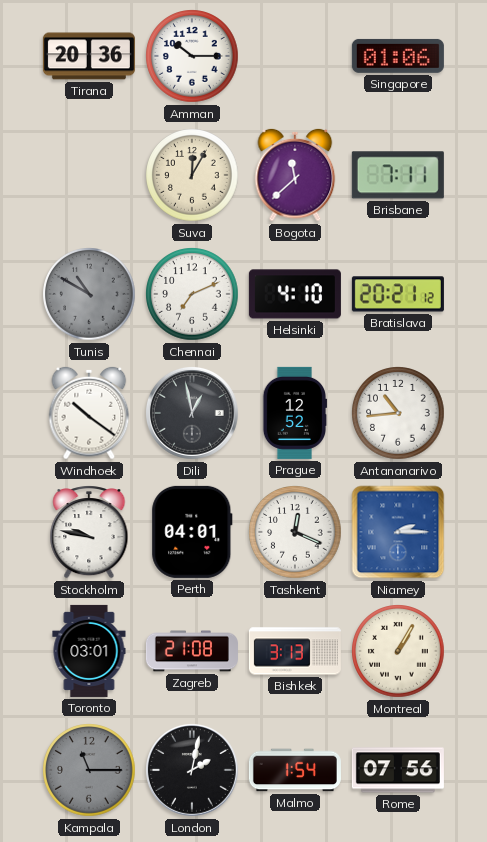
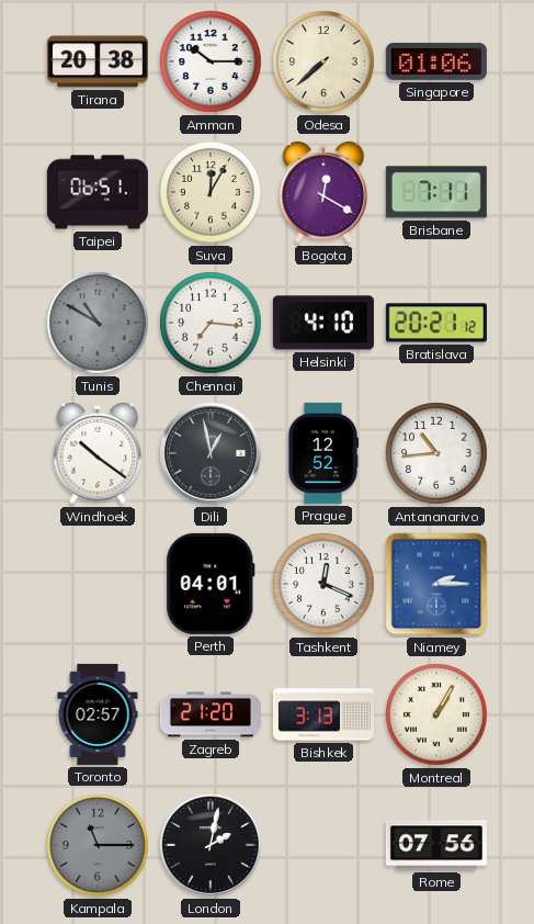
Tirana: 20:36 -> 20:38 (98, 61)
Odesa: none -> 7:38 (323, 61)
Taipei: none -> 06:51 (98, 192)
Bogota: 11:38 -> 12:20 (323, 192)
Chennai: 7:11 -> 7:16 (211, 323)
Stockholm: 9:47 -> none (89, 532)
Toronto: 03:01 -> 02:57 (98, 714)
Zagreb: 21:08 -> 21:20 (211, 714)
Malmo: 1:54 -> none (295, 770)
